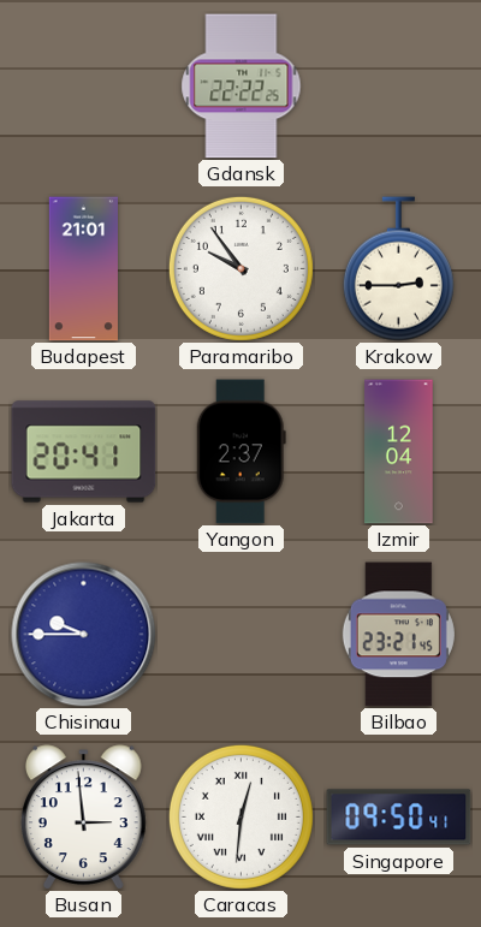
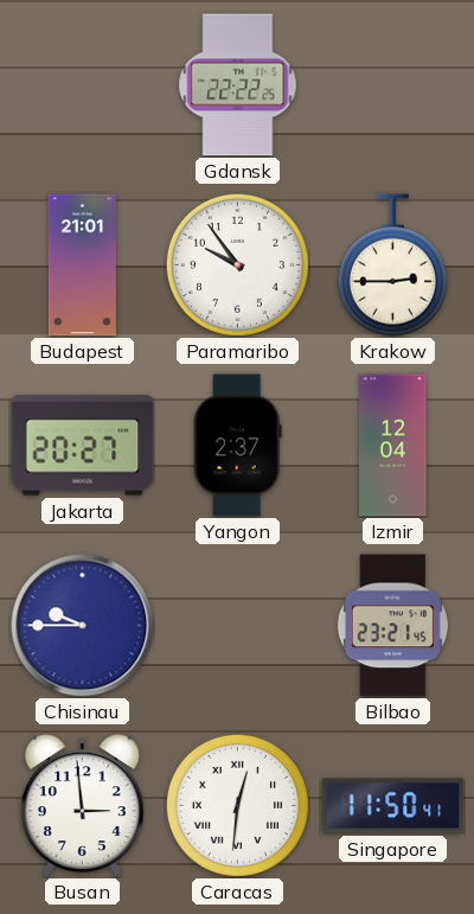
Jakarta: 20:41 -> 20:27 (83, 446)
Singapore: 09:50 -> 11:50 (393, 806)
